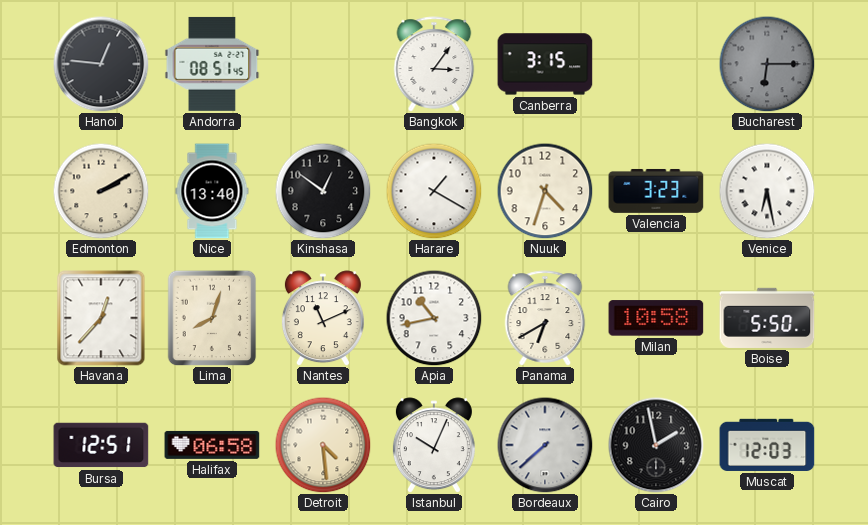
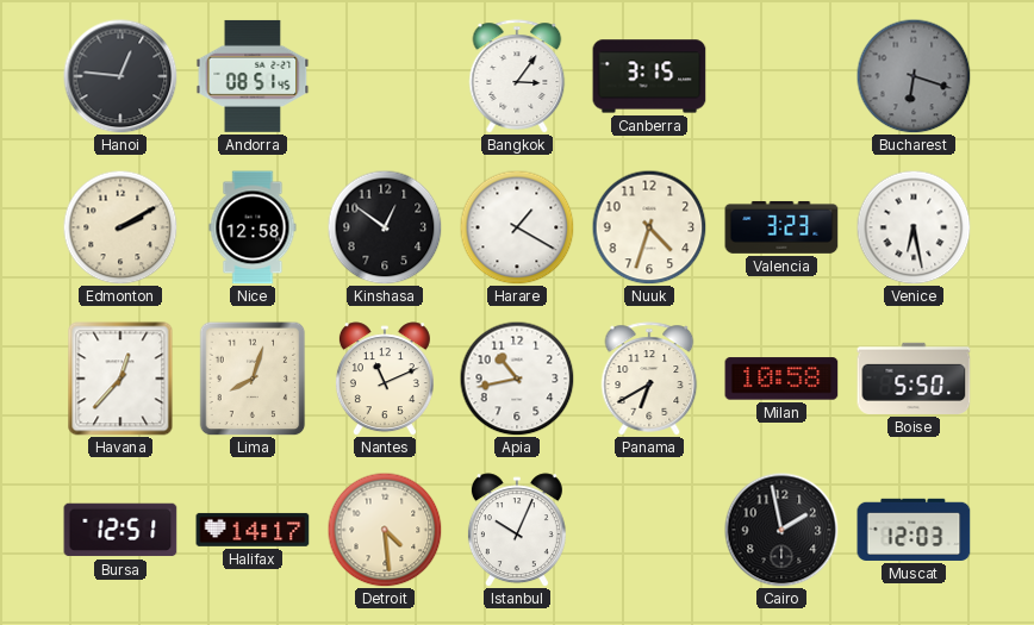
Bucharest: 6:15 -> 6:18 (914, 76)
Nice: 13:40 -> 12:58 (253, 227)
Halifax: 06:58 -> 14:17 (253, 530)
Bordeaux: 7:38 -> none (545, 445)
